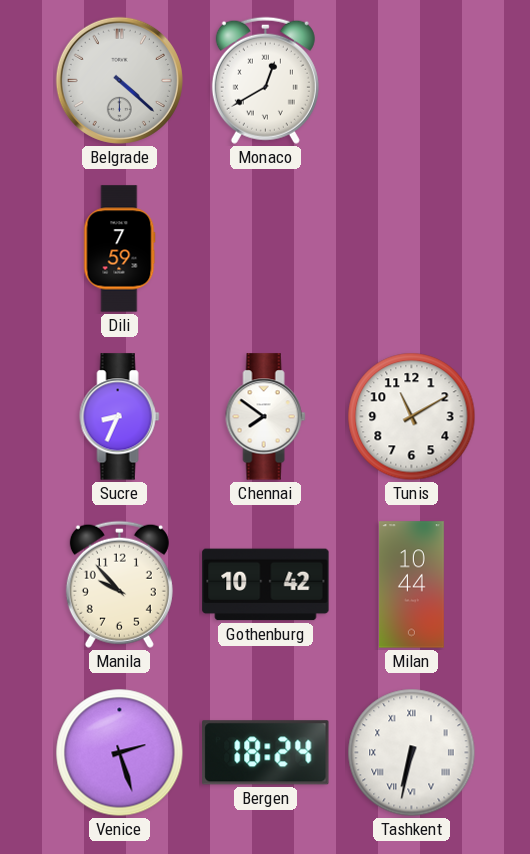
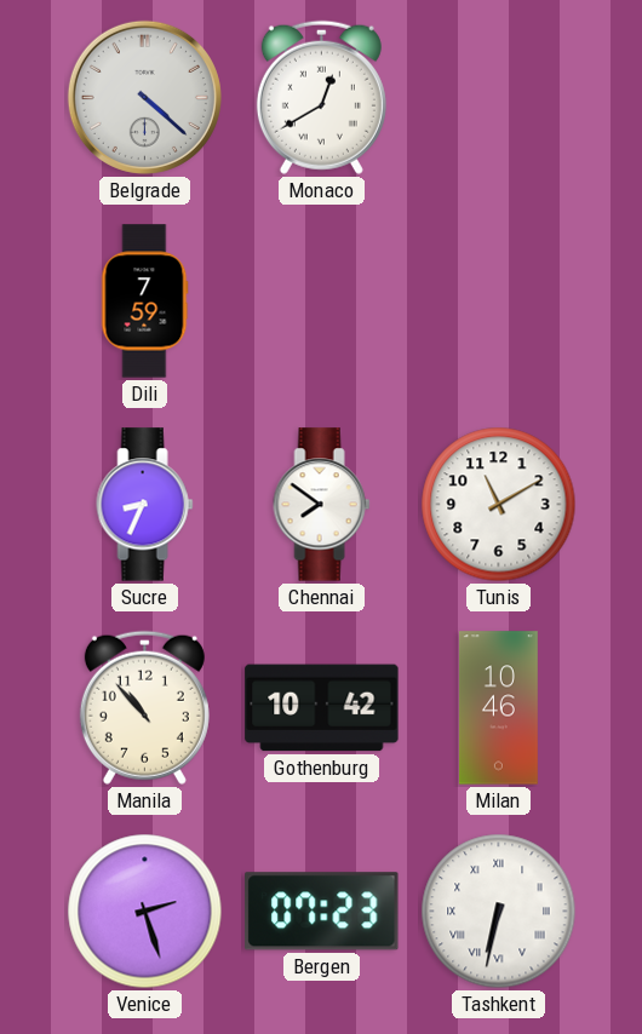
Manila: 9:53 -> 10:53 (144, 707)
Milan: 10:44 -> 10:46 (498, 708)
Bergen: 18:24 -> 07:23 (322, 912)
